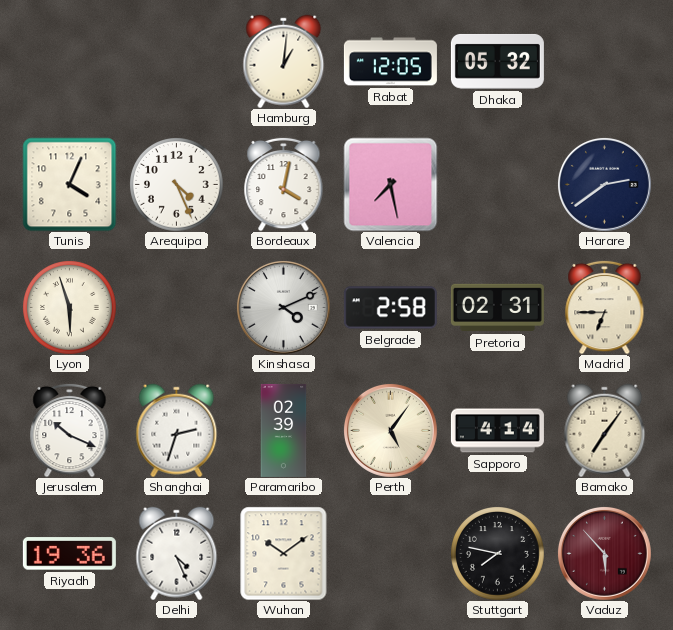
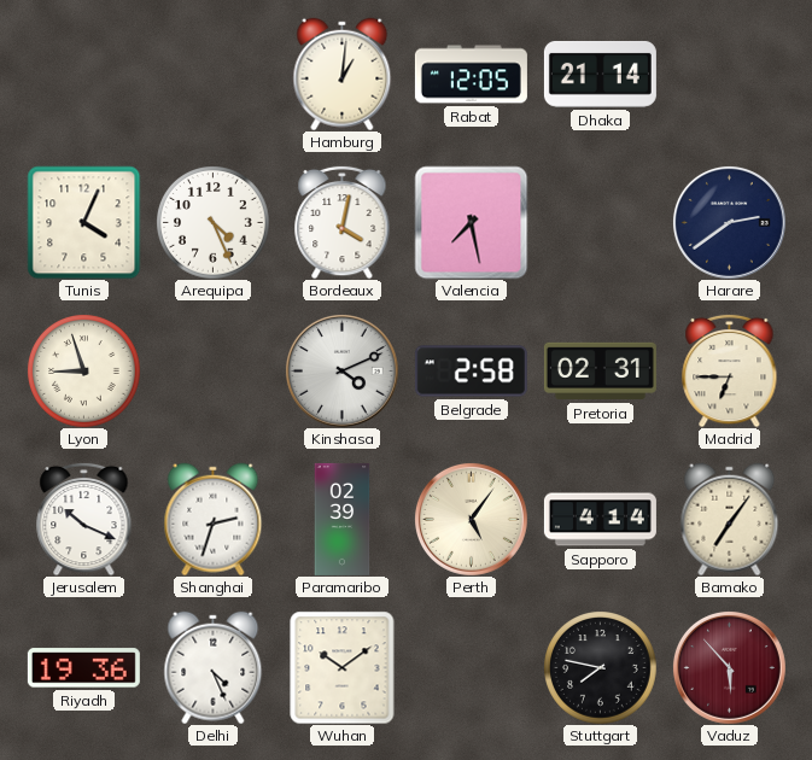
Dhaka: 05:32 -> 21:14 (600, 74)
Lyon: 5:57 -> 8:57 (84, 372)
